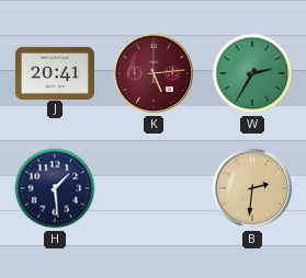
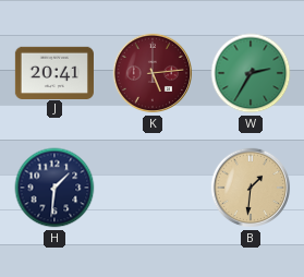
H: 1:29 -> 1:31 (54, 188)
B: 2:31 -> 1:31 (251, 188)
